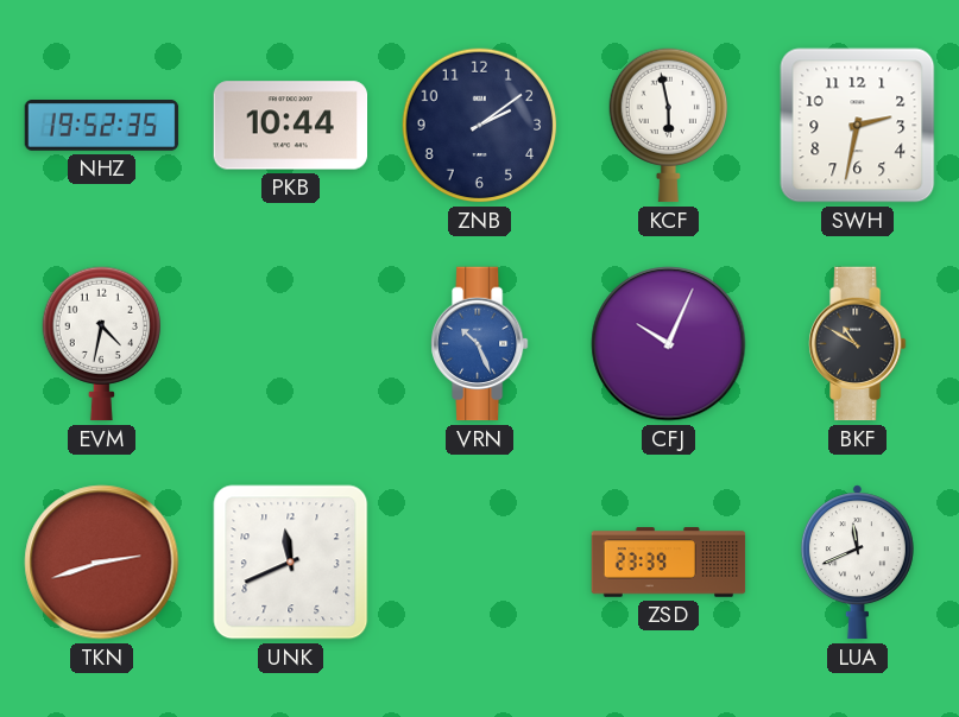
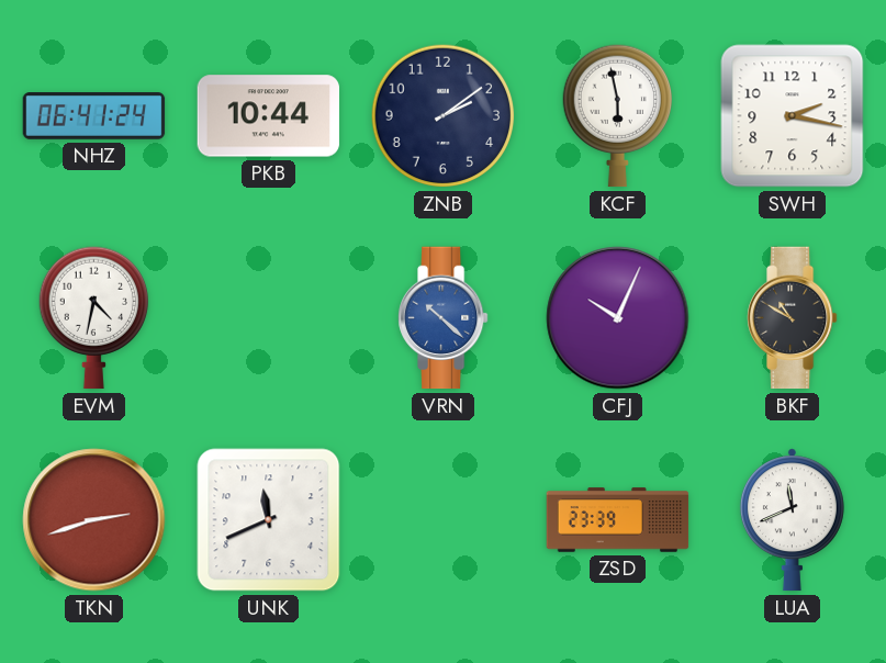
NHZ: 19:52 -> 06:41 (94, 116)
SWH: 2:32 -> 2:17 (793, 116)
VRN: 10:26 -> 10:22 (444, 318)
